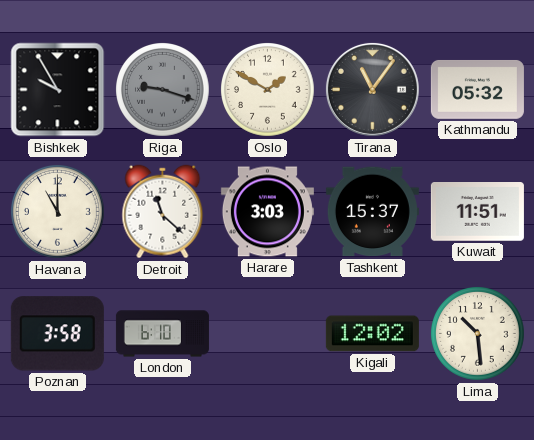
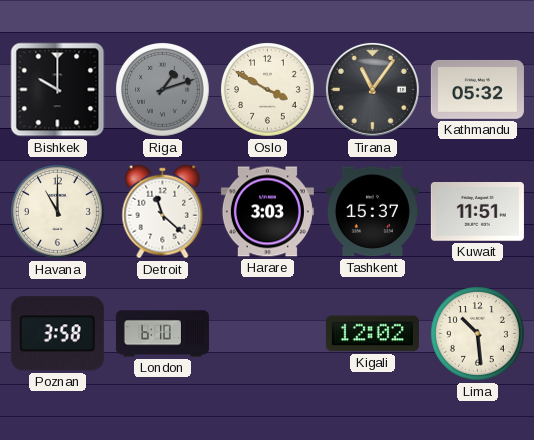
Bishkek: 9:55 -> 10:00 (58, 90)
Riga: 9:18 -> 1:12 (163, 90)
Oslo: 1:50 -> 3:50 (268, 90)
